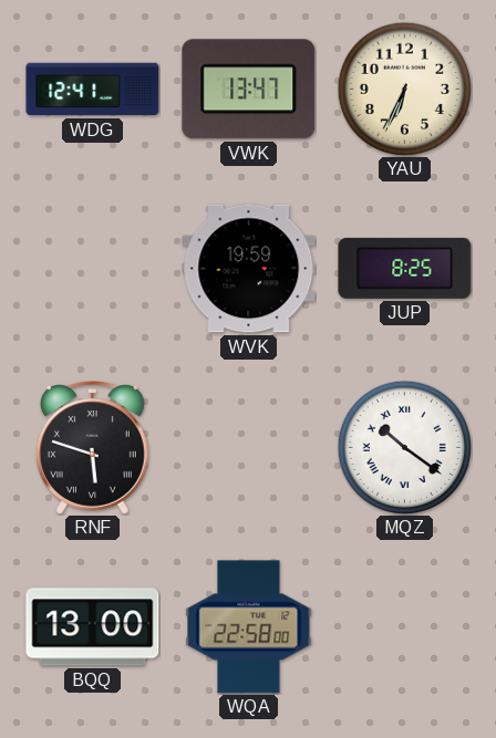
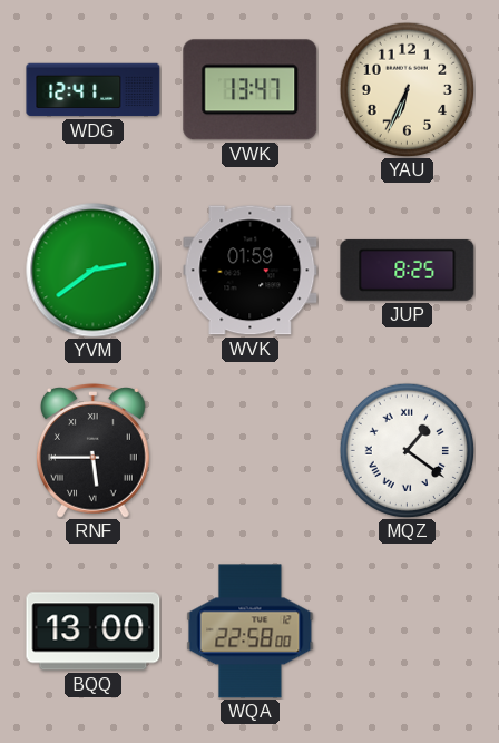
YVM: none -> 2:39 (94, 271)
WVK: 19:59 -> 01:59 (251, 271)
RNF: 5:48 -> 5:45 (92, 451)
MQZ: 10:21 -> 1:21 (407, 450)
